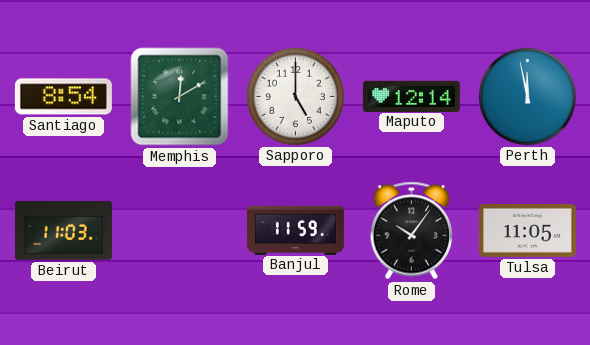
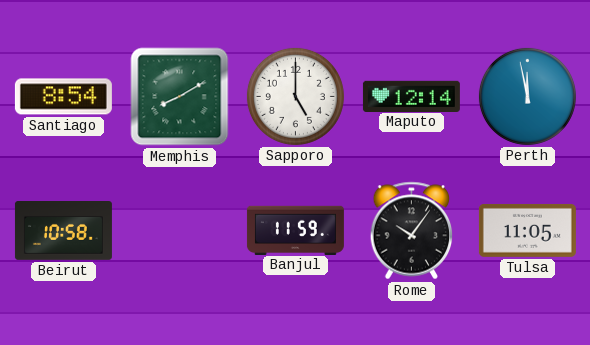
Memphis: 12:10 -> 8:10 (180, 97)
Beirut: 11:03 -> 10:58 (63, 231)
